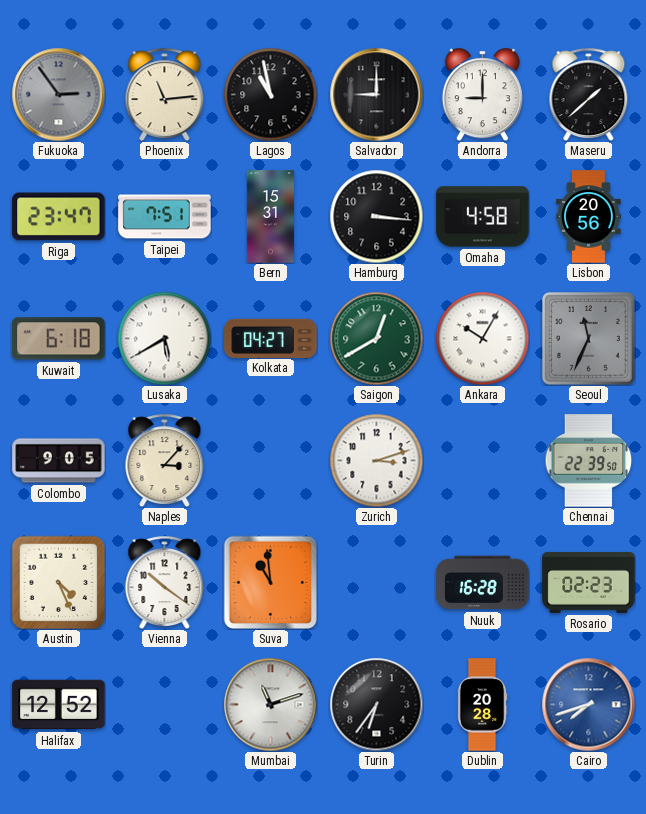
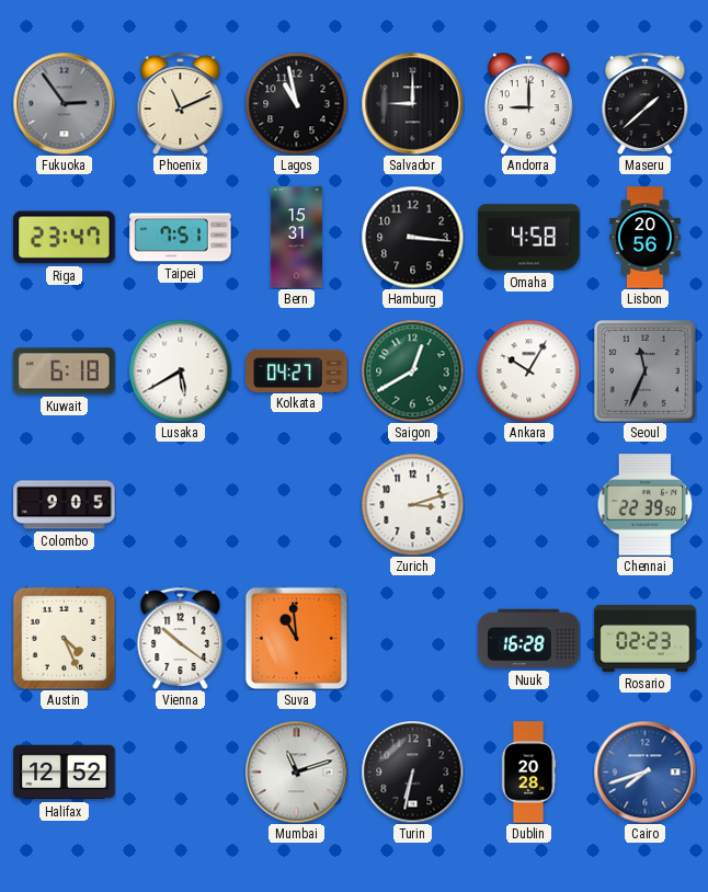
Phoenix: 11:14 -> 11:11 (181, 103)
Naples: 3:07 -> none (165, 460)
Turin: 6:36 -> 6:32 (412, 771)
